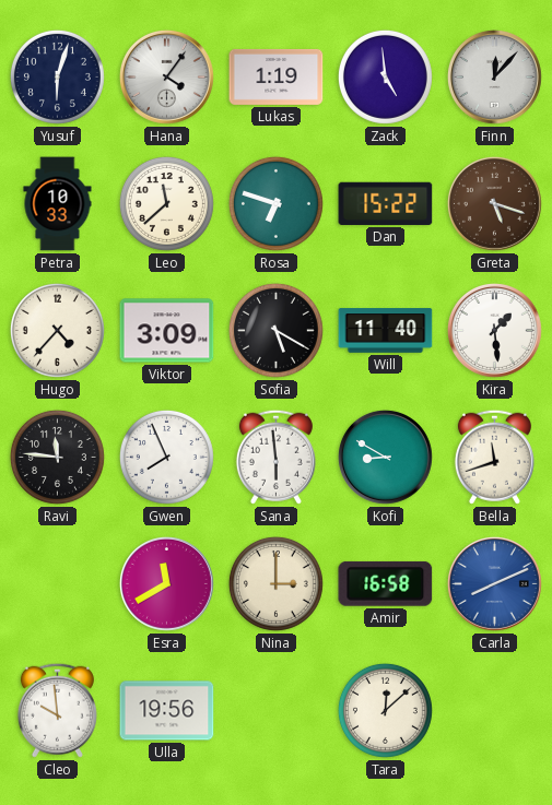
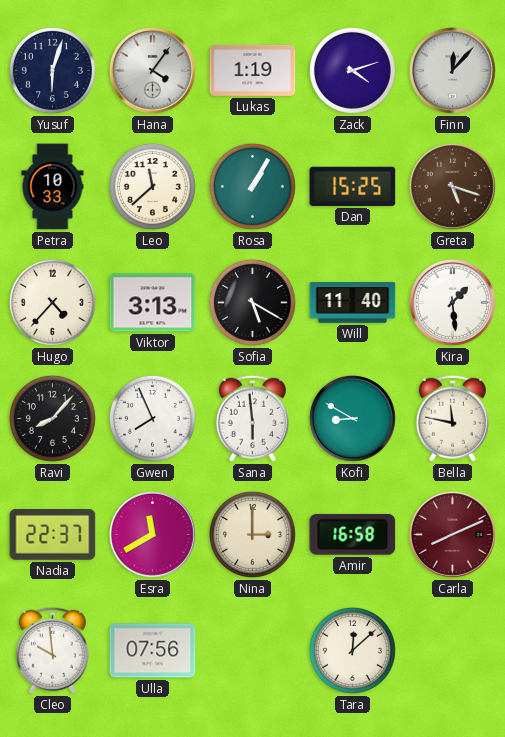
Zack: 4:59 -> 4:12 (352, 70)
Rosa: 6:48 -> 1:05 (252, 186)
Dan: 15:22 -> 15:25 (353, 186)
Viktor: 3:09 -> 3:13 (153, 303)
Ravi: 11:46 -> 8:07 (52, 418)
Bella: 11:42 -> 11:47 (452, 418)
Nadia: none -> 22:37 (53, 535)
Carla dial: blue -> burgundy (452, 534)
Ulla: 19:56 -> 07:56 (153, 651)
